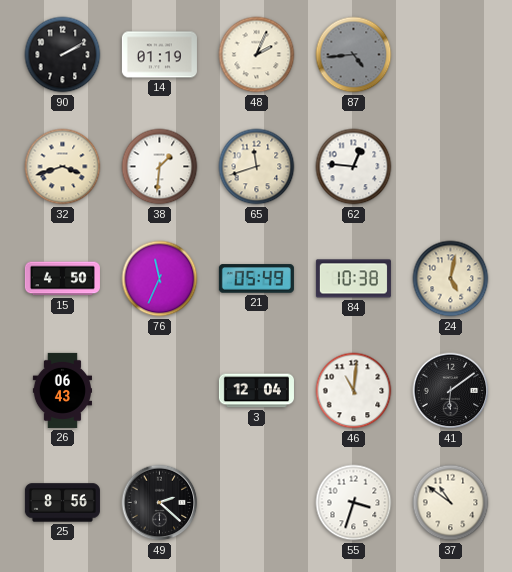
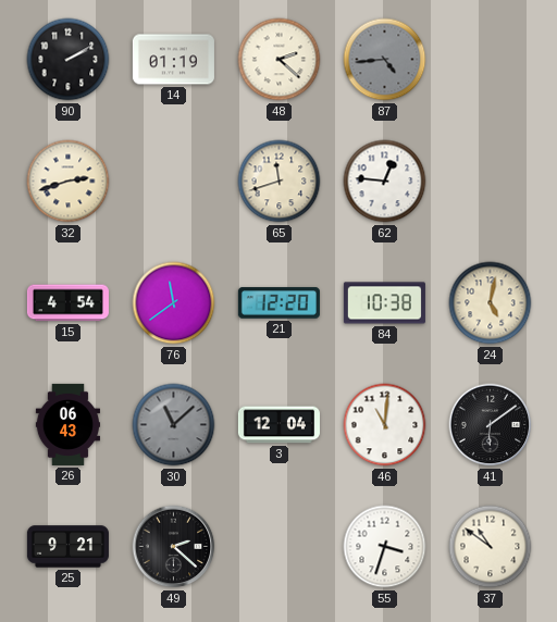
48: 2:04 -> 2:22 (280, 60)
32: 3:42 -> 2:42 (69, 182)
38: 1:31 -> none (160, 167)
15: 4:50 -> 4:54 (67, 303)
76: 11:34 -> 11:39 (174, 303)
21: 05:49 -> 12:20 (278, 303)
30: none -> 11:08 (174, 425)
25: 8:56 -> 9:21 (67, 547)
